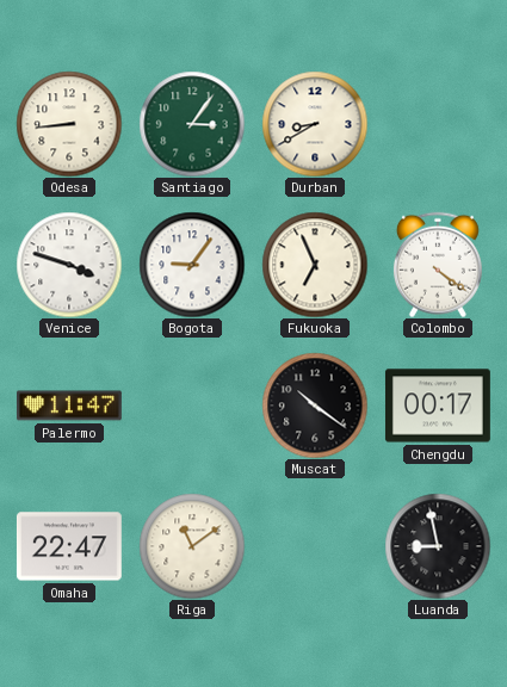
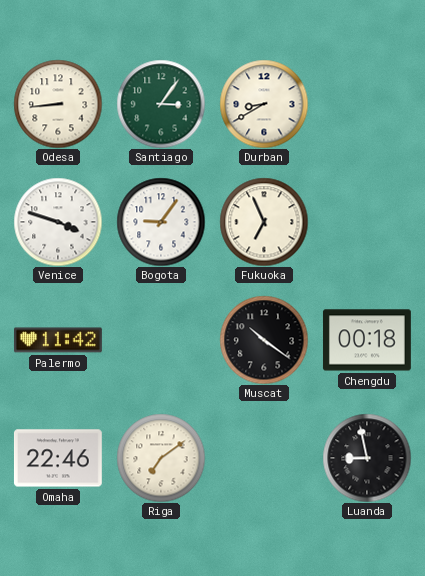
Colombo: 4:21 -> none (438, 265)
Palermo: 11:47 -> 11:42 (58, 340)
Chengdu: 00:17 -> 00:18 (367, 340)
Omaha: 22:47 -> 22:46 (58, 458)
Riga: 11:09 -> 7:09 (161, 458)
